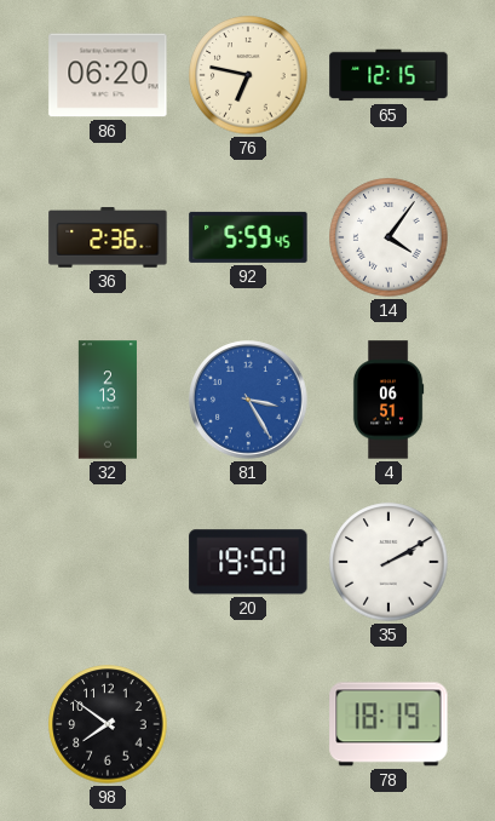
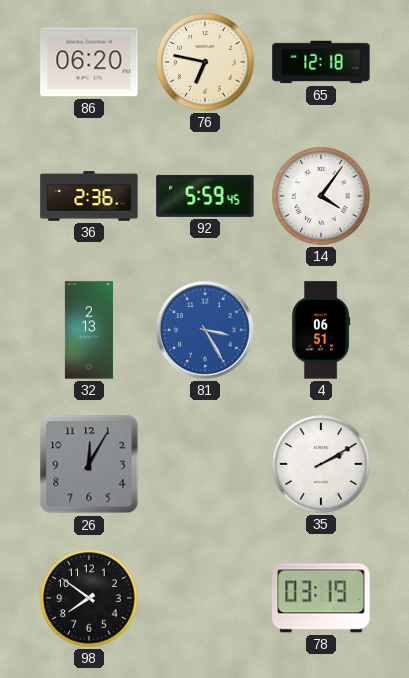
65: 12:15 -> 12:18 (321, 62)
26: none -> 12:05 (89, 464)
20: 19:50 -> none (248, 562)
78: 18:19 -> 03:19 (321, 598)
